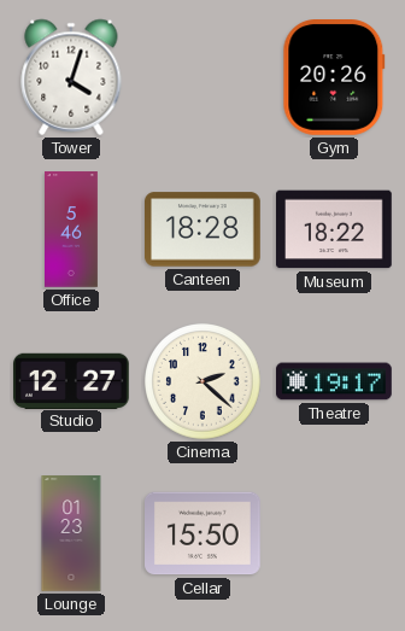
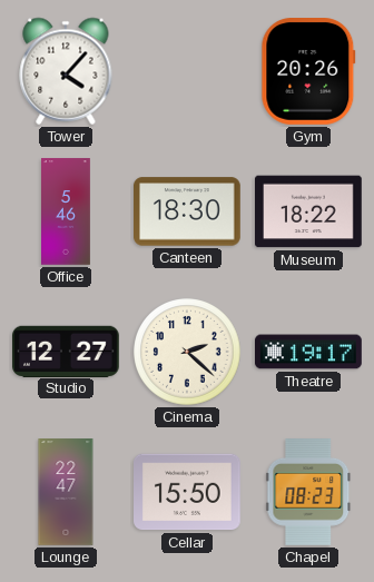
Tower: 4:03 -> 4:07 (66, 71)
Canteen: 18:28 -> 18:30 (188, 211)
Lounge: 01:23 -> 22:47 (66, 492)
Chapel: none -> 08:23 (308, 493)
